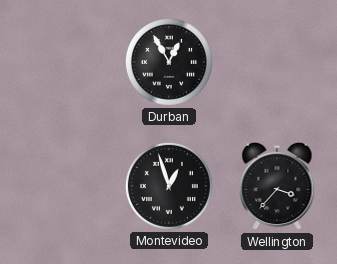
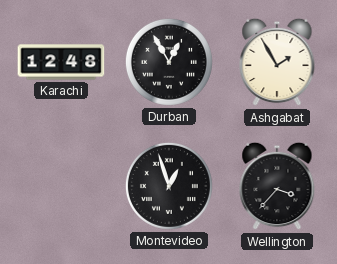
Karachi: none -> 12:48 (61, 62)
Ashgabat: none -> 1:55 (277, 62)
